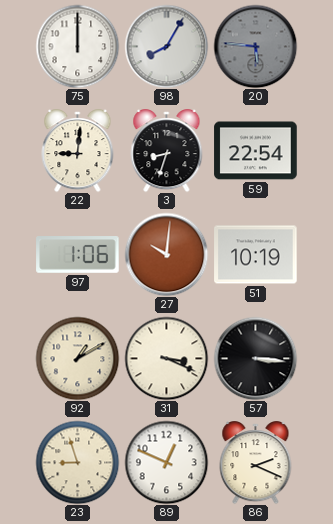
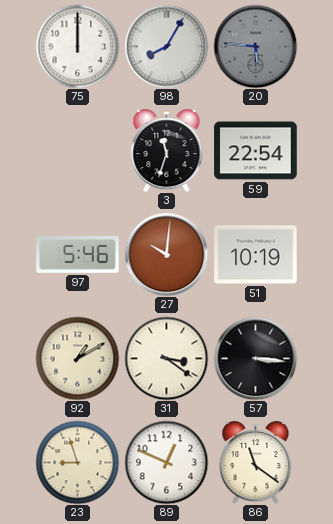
22: 9:01 -> none (78, 151)
3: 8:33 -> 11:33 (167, 151)
97: 1:06 -> 5:46 (78, 255)
31: 3:19 -> 3:21 (166, 358)
86: 2:19 -> 11:21 (256, 463)
